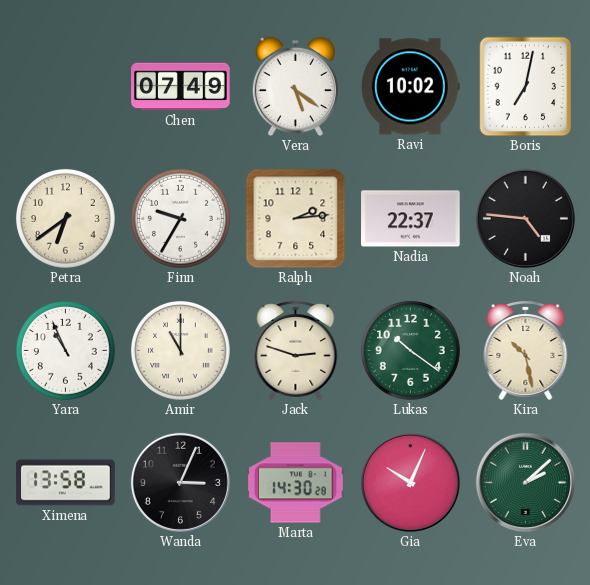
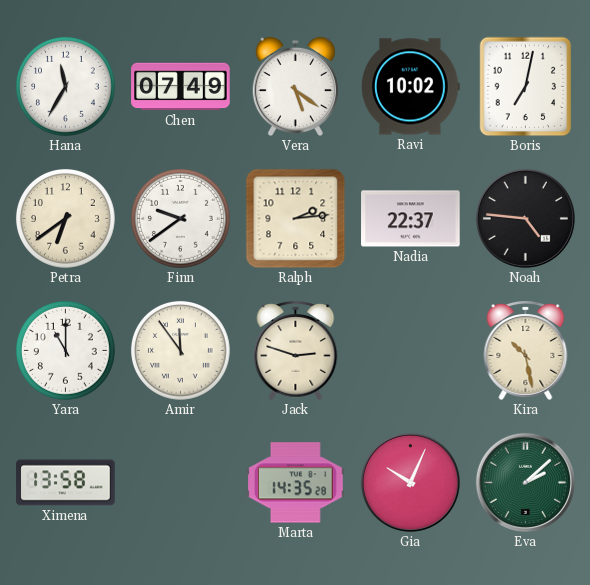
Hana: none -> 11:35 (65, 86)
Finn: 9:35 -> 9:39 (180, 218)
Yara: 10:56 -> 11:00 (65, 350)
Amir: 11:00 -> 11:54 (180, 350)
Lukas: 10:21 -> none (410, 350)
Wanda: 3:04 -> none (180, 482)
Marta: 14:30 -> 14:35 (296, 483)
